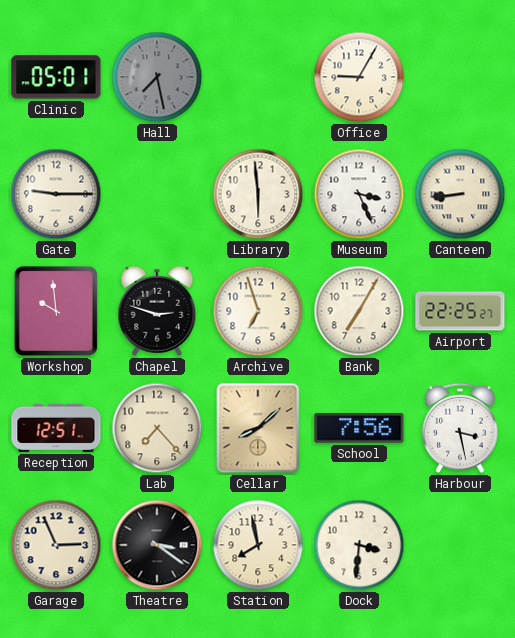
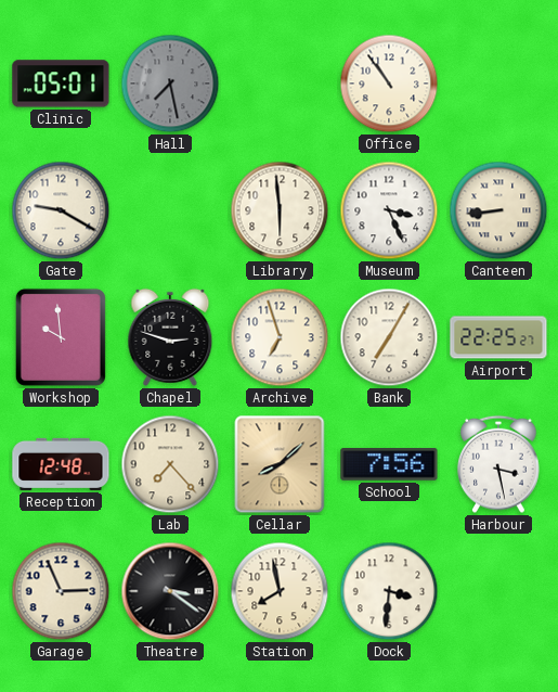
Office: 9:05 -> 10:54 (389, 84)
Gate: 9:15 -> 9:20 (61, 210)
Reception: 12:51 -> 12:48 (61, 464)
